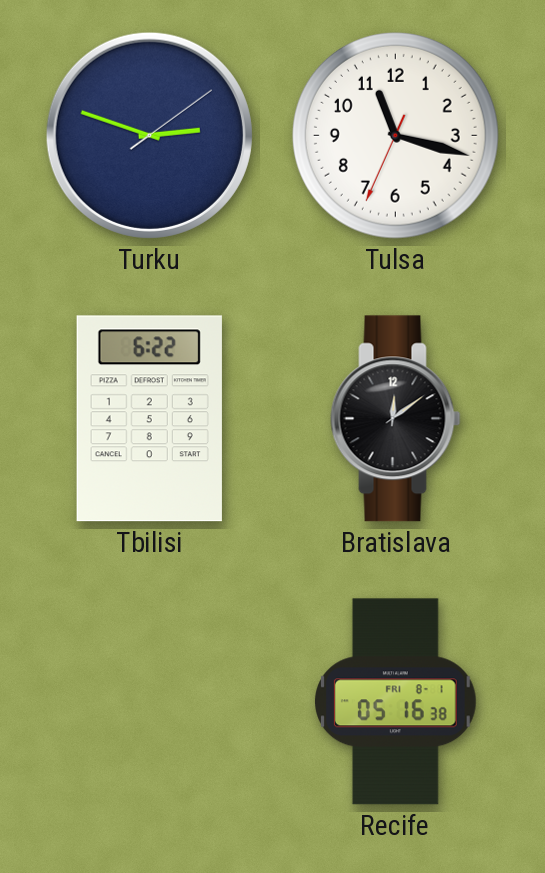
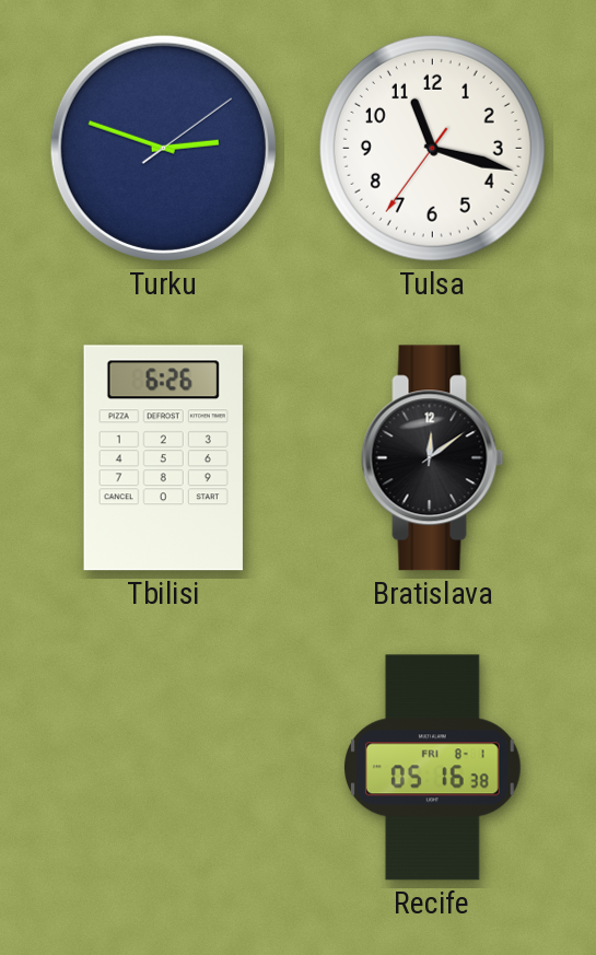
Tulsa: 11:17:34 -> 11:17:36 (432, 148)
Tbilisi: 6:22 -> 6:26 (163, 458)
